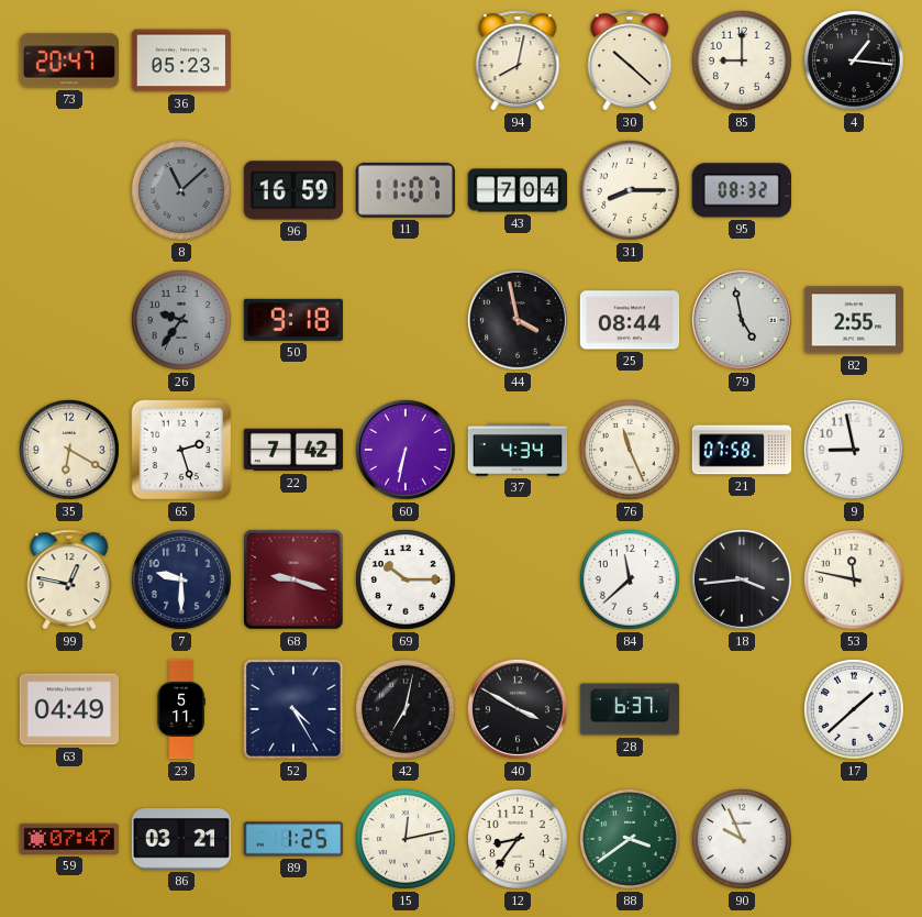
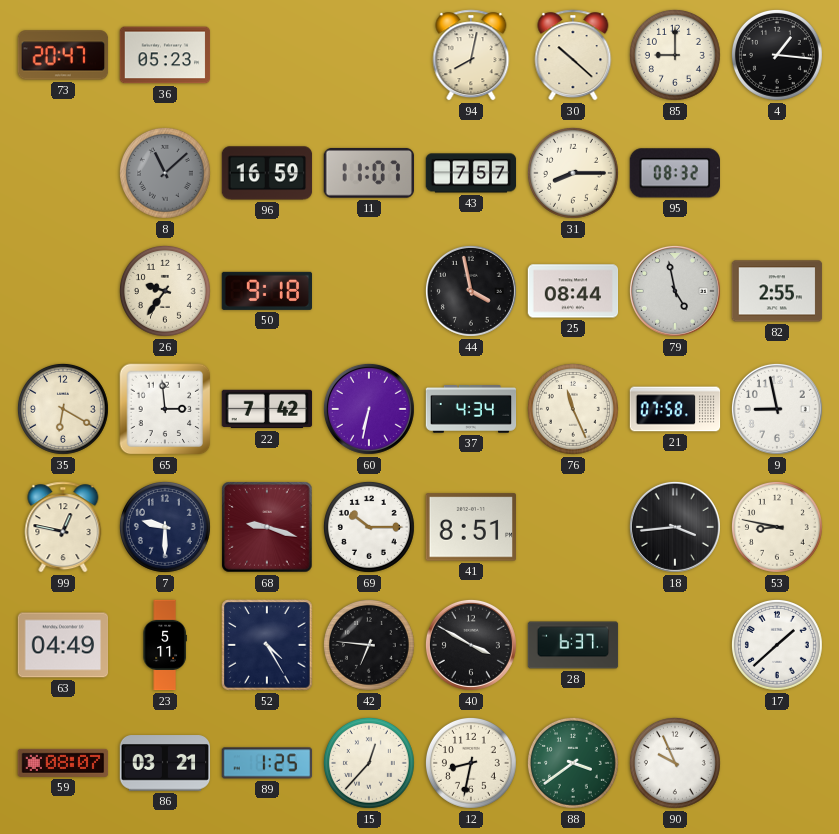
43: 7:04 -> 7:57 (471, 173)
26 dial: grey -> cream (165, 291)
65: 2:27 -> 2:59 (165, 409)
41: none -> 8:51 (471, 527)
84: 11:38 -> none (630, 579)
53: 11:47 -> 8:47 (777, 527)
42: 7:02 -> 6:46 (369, 645)
59: 07:47 -> 08:07 (63, 763)
15: 12:13 -> 12:37 (369, 763)
12: 8:36 -> 8:32 (471, 763)
